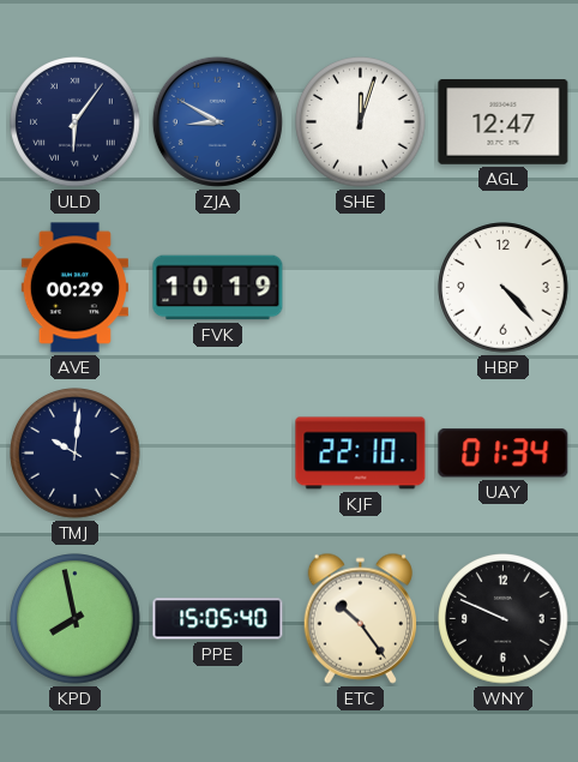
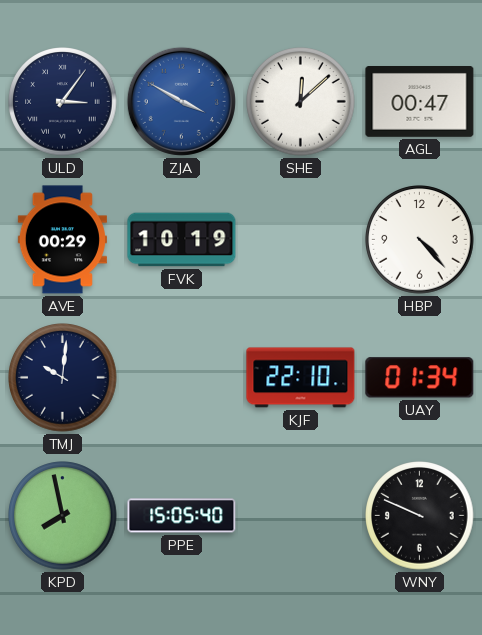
ULD: 6:06 -> 3:06 (63, 102)
ZJA: 8:50 -> 3:50 (181, 101)
SHE: 12:03 -> 12:08 (301, 102)
AGL: 12:47 -> 00:47 (420, 102)
ETC: 10:24 -> none (360, 618)
